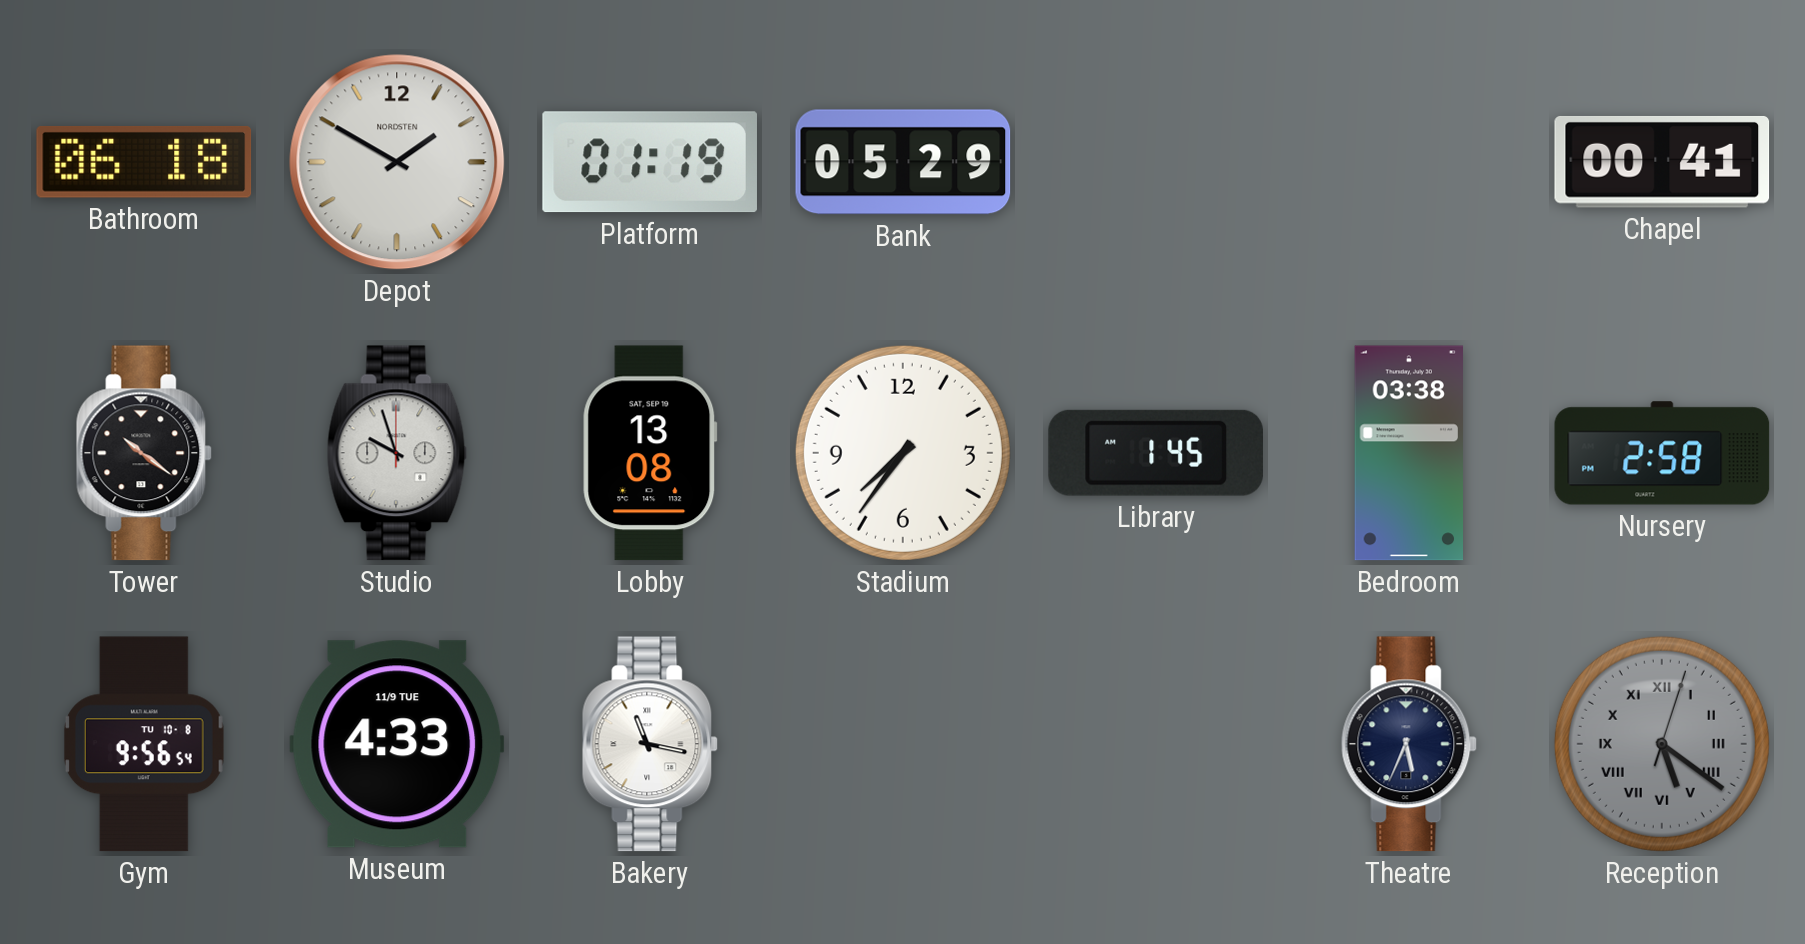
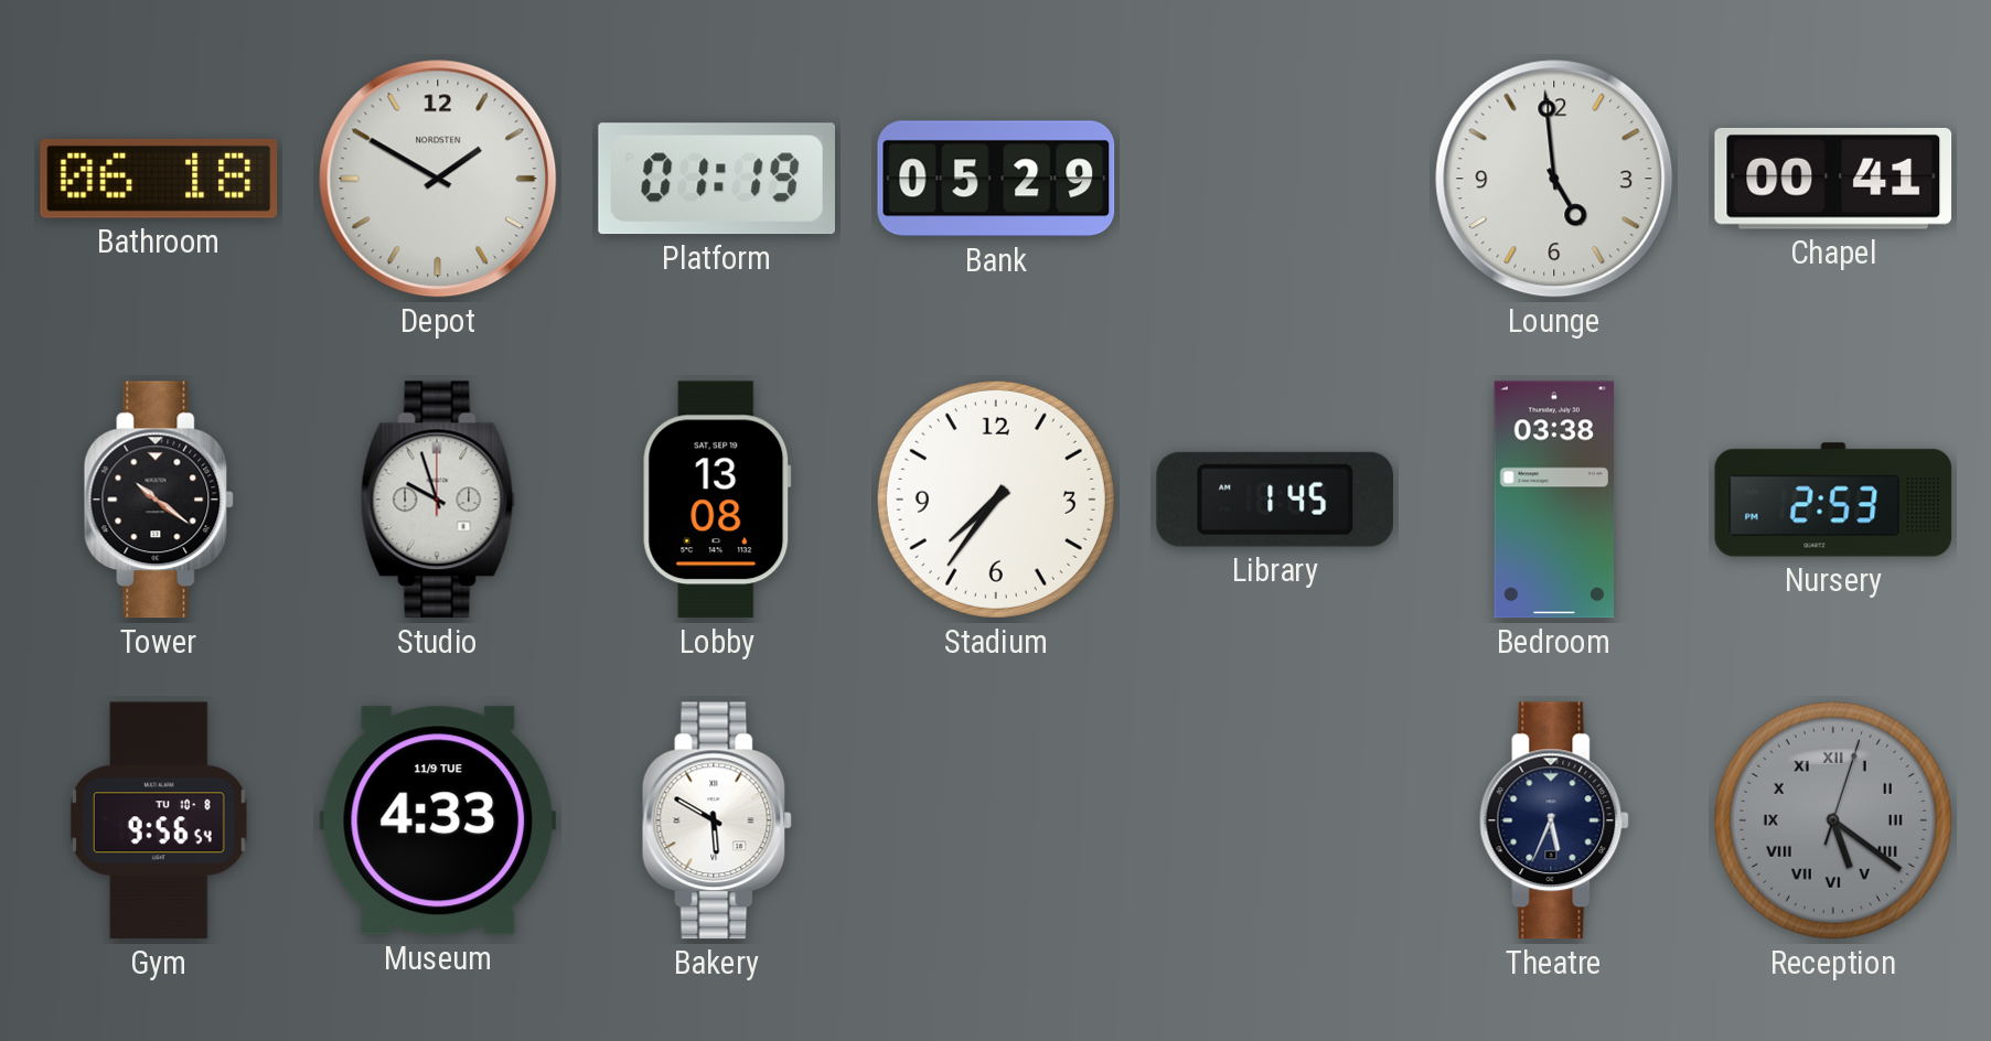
Lounge: none -> 4:59 (1554, 179)
Nursery: 2:58 -> 2:53 (1833, 500)
Bakery: 11:17 -> 5:50 (717, 820)
